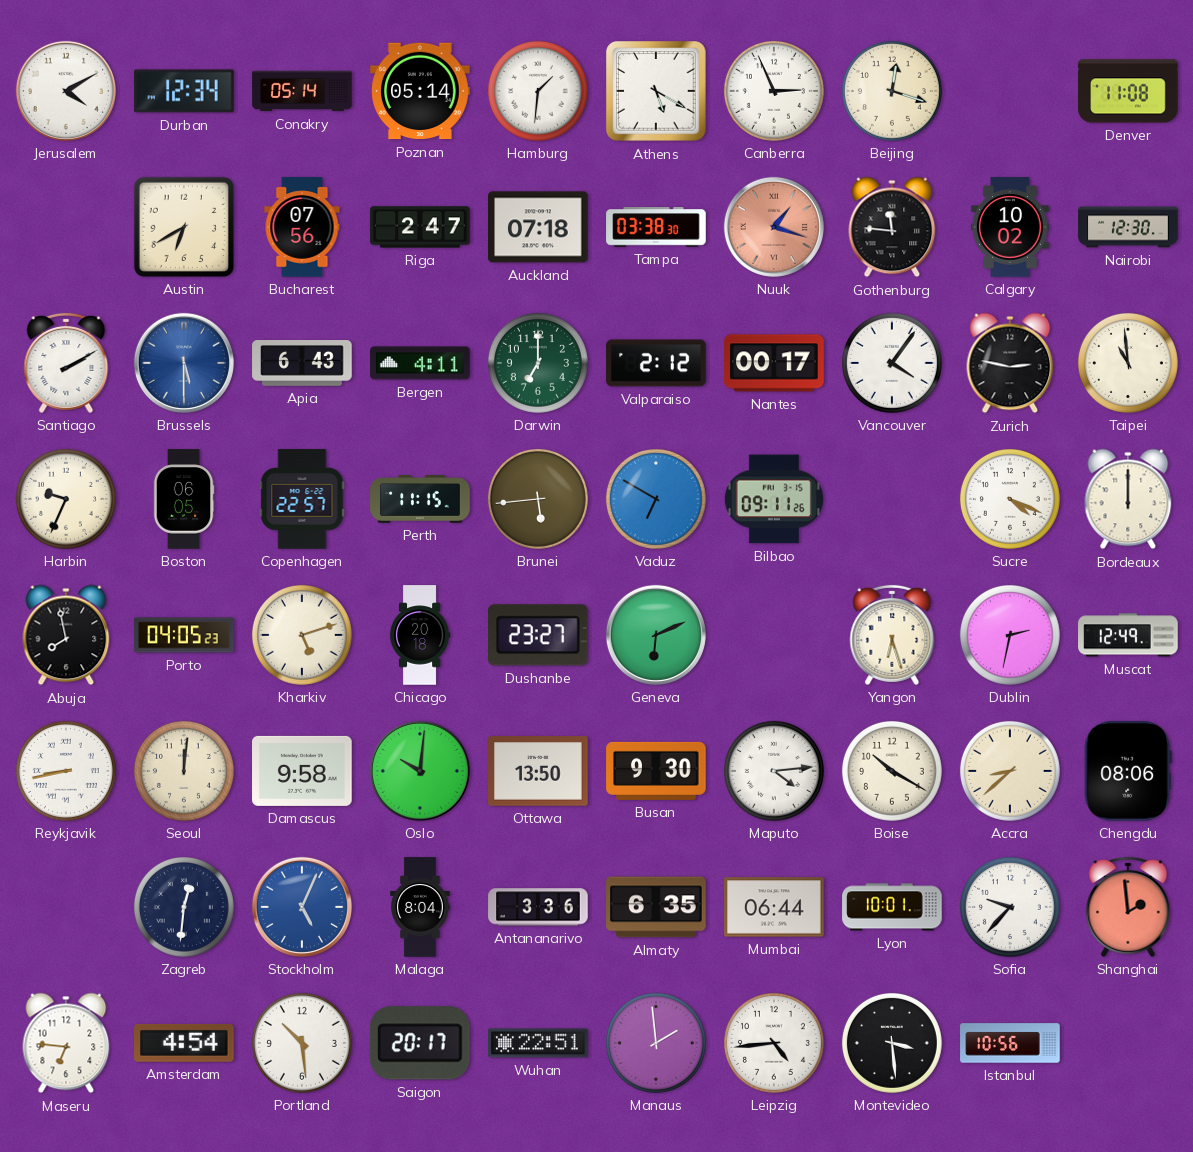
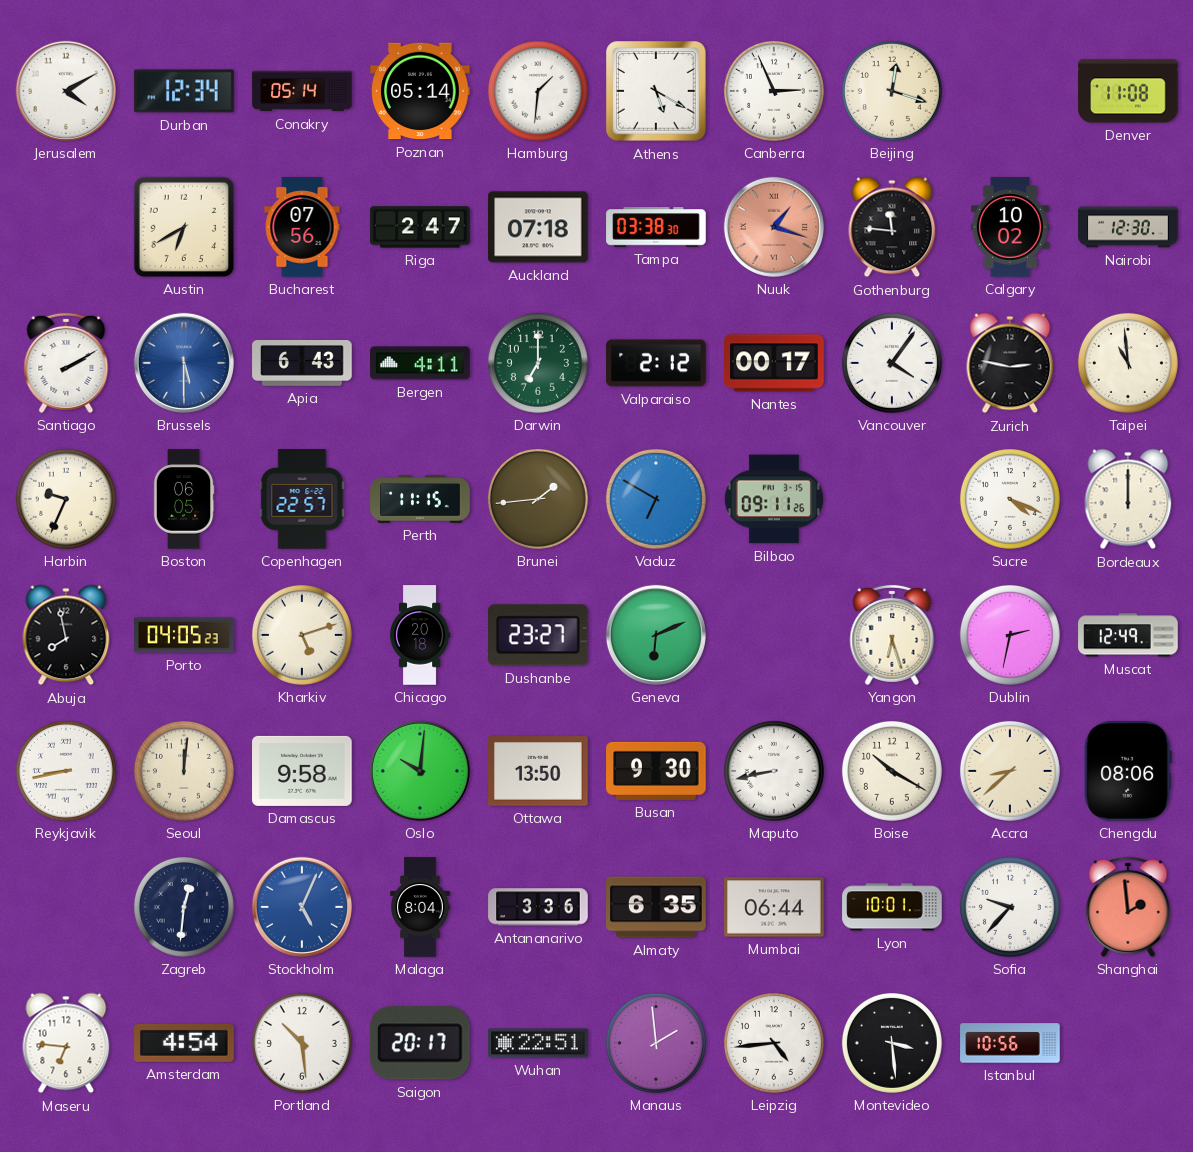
Brunei: 5:44 -> 1:44 (538, 499)
Maputo: 4:14 -> 8:43 (774, 771)
